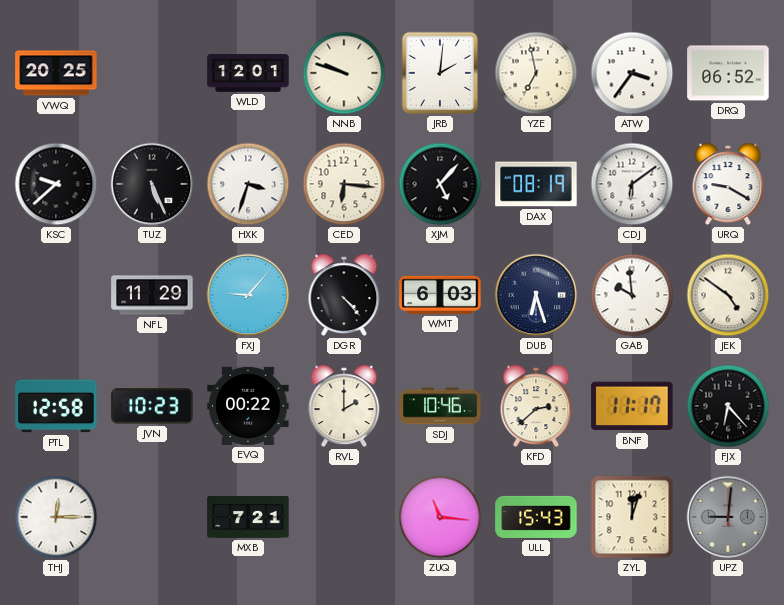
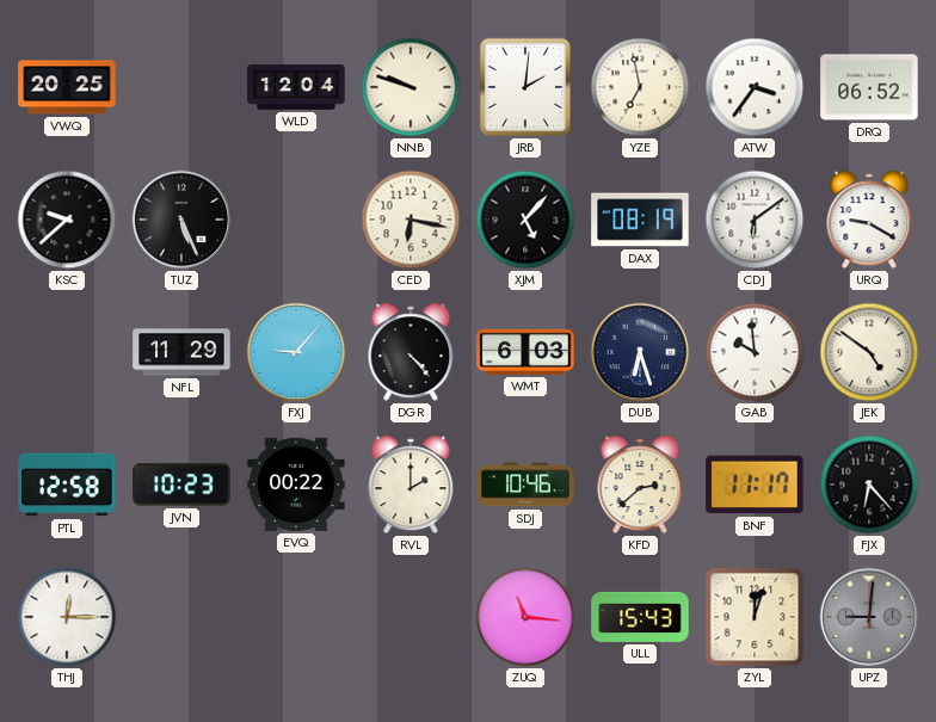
WLD: 12:01 -> 12:04 (296, 87)
HXK: 3:33 -> none (248, 184)
CED: 6:16 -> 6:17 (411, 220)
MXB: 7:21 -> none (248, 517)
